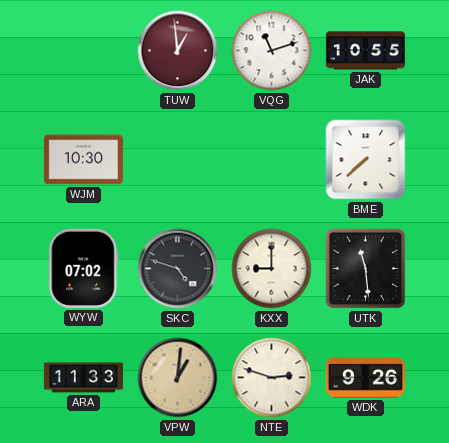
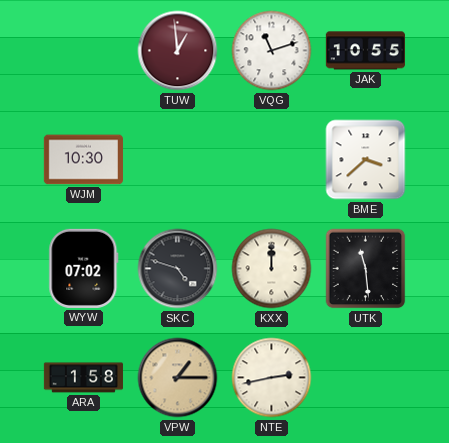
BME: 7:38 -> 3:38 (366, 160)
KXX: 9:00 -> 12:00 (272, 269)
ARA: 11:33 -> 1:58 (83, 378)
VPW: 1:01 -> 1:15 (178, 378)
NTE: 2:48 -> 2:43 (272, 378)
WDK: 9:26 -> none (365, 378)
